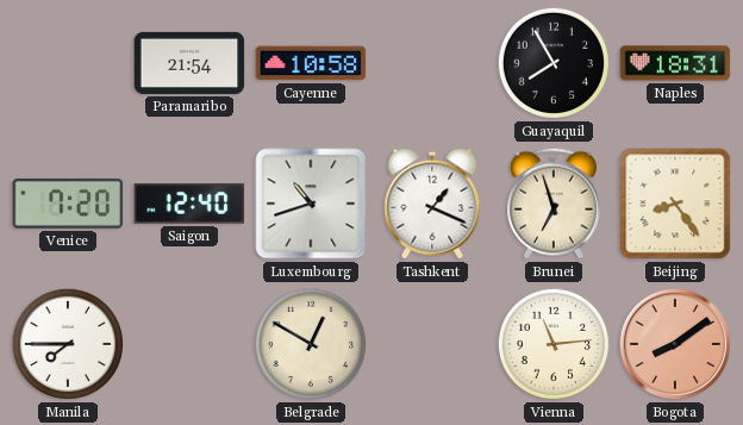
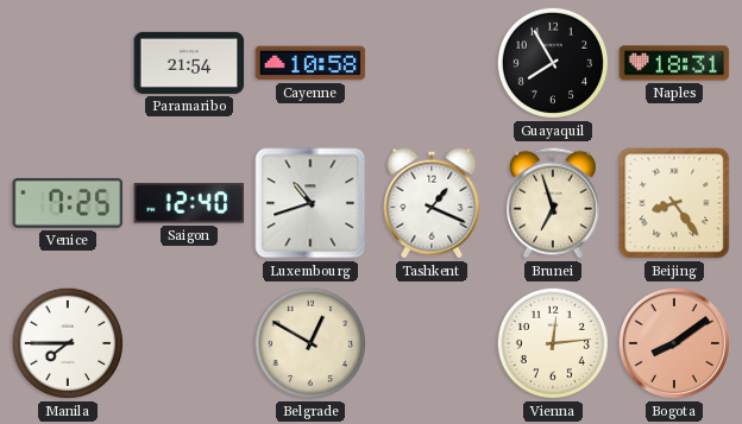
Venice: 7:20 -> 7:25 (68, 203)
Vienna: 11:14 -> 12:14 (553, 343)
